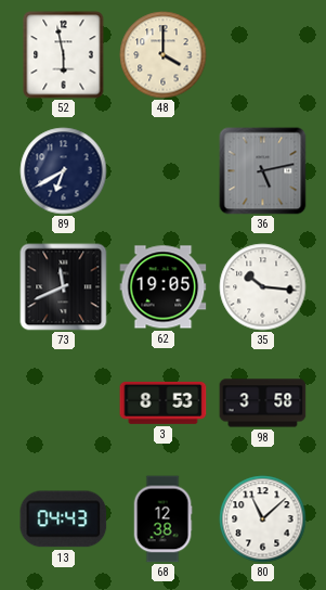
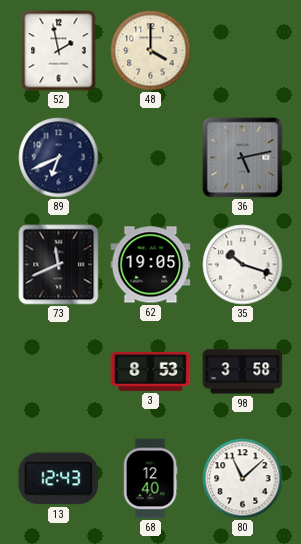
52: 5:58 -> 1:58 (59, 51)
89: 6:40 -> 6:41 (59, 158)
35: 10:16 -> 10:18 (243, 265)
13: 04:43 -> 12:43 (59, 479)
68: 12:38 -> 12:40 (150, 479)
